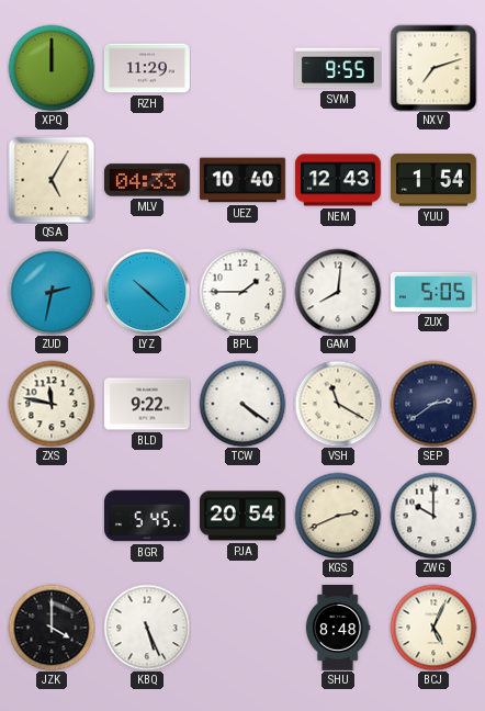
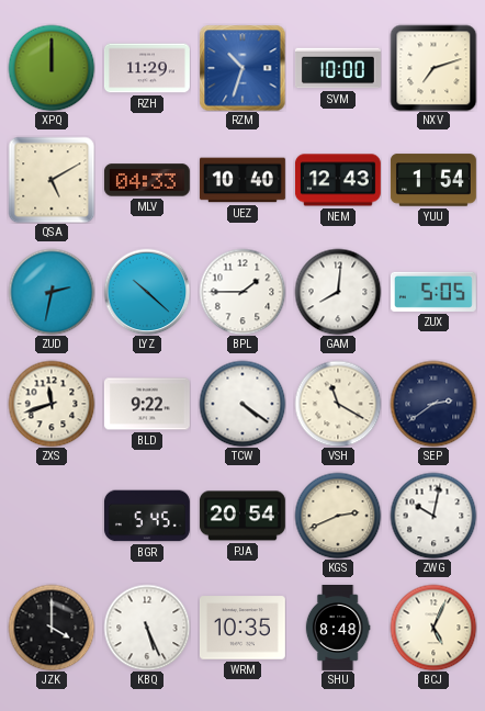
RZM: none -> 10:33 (243, 68)
SVM: 9:55 -> 10:00 (338, 68)
QSA: 5:05 -> 5:10 (52, 180)
ZXS: 11:47 -> 11:42 (52, 404)
ZWG: 10:00 -> 10:02 (433, 516)
WRM: none -> 10:35 (243, 628)
